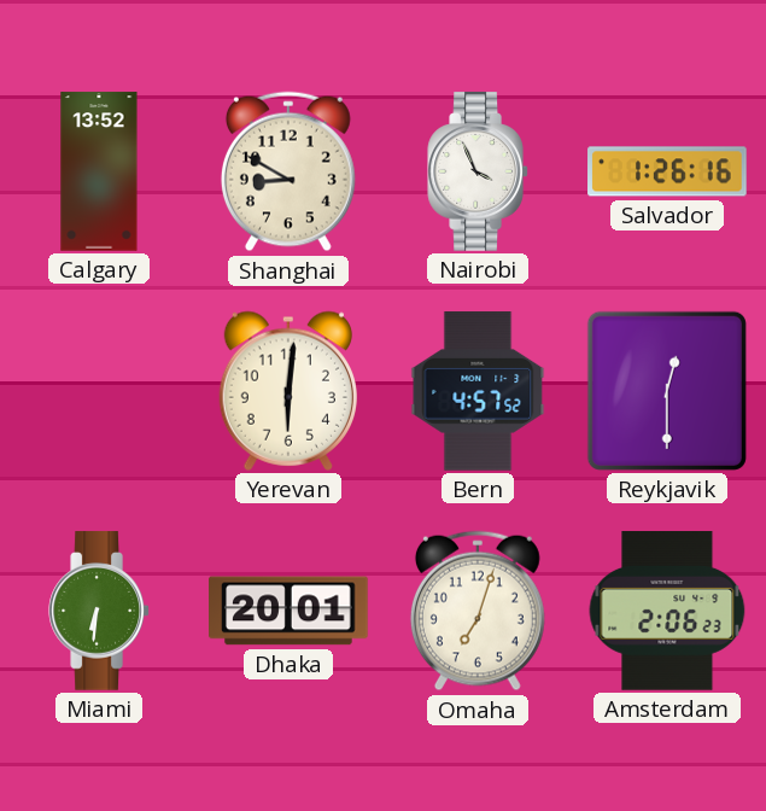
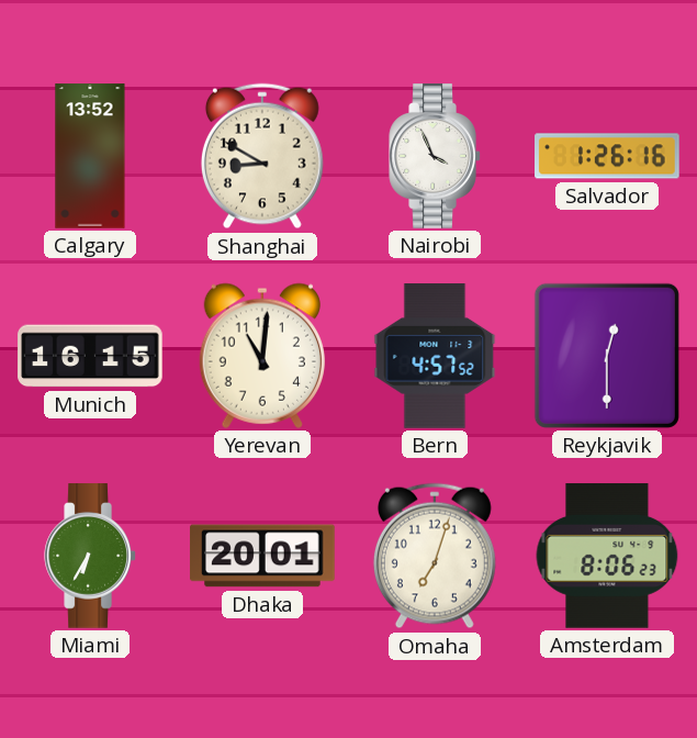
Munich: none -> 16:15 (90, 356)
Yerevan: 6:01 -> 11:01 (262, 356)
Miami: 6:31 -> 6:35 (90, 556)
Amsterdam: 2:06 -> 8:06 (607, 556)
